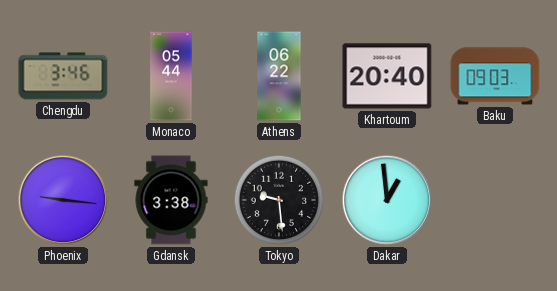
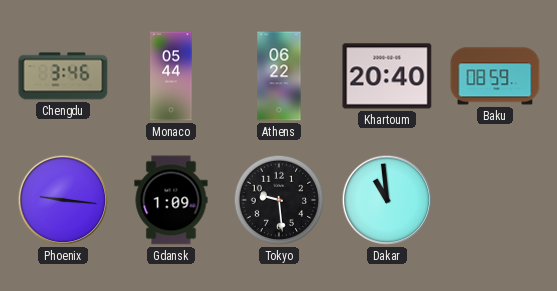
Baku: 09:03 -> 08:59 (495, 76)
Gdansk: 3:38 -> 1:09 (171, 200)
Dakar: 12:59 -> 10:59 (387, 200)
